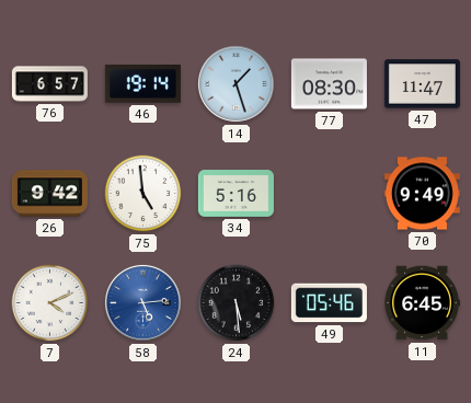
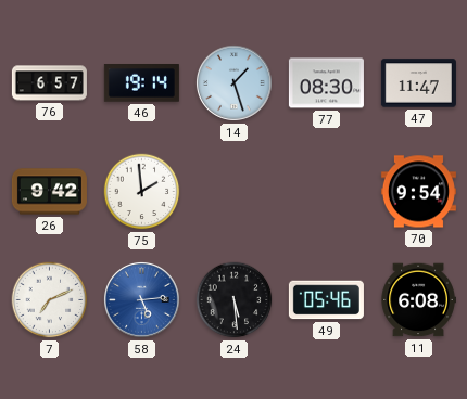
75: 4:59 -> 1:59 (142, 192)
34: 5:16 -> none (235, 194)
70: 9:49 -> 9:54 (418, 192)
7: 4:11 -> 7:11 (50, 300)
11: 6:45 -> 6:08 (418, 300)
